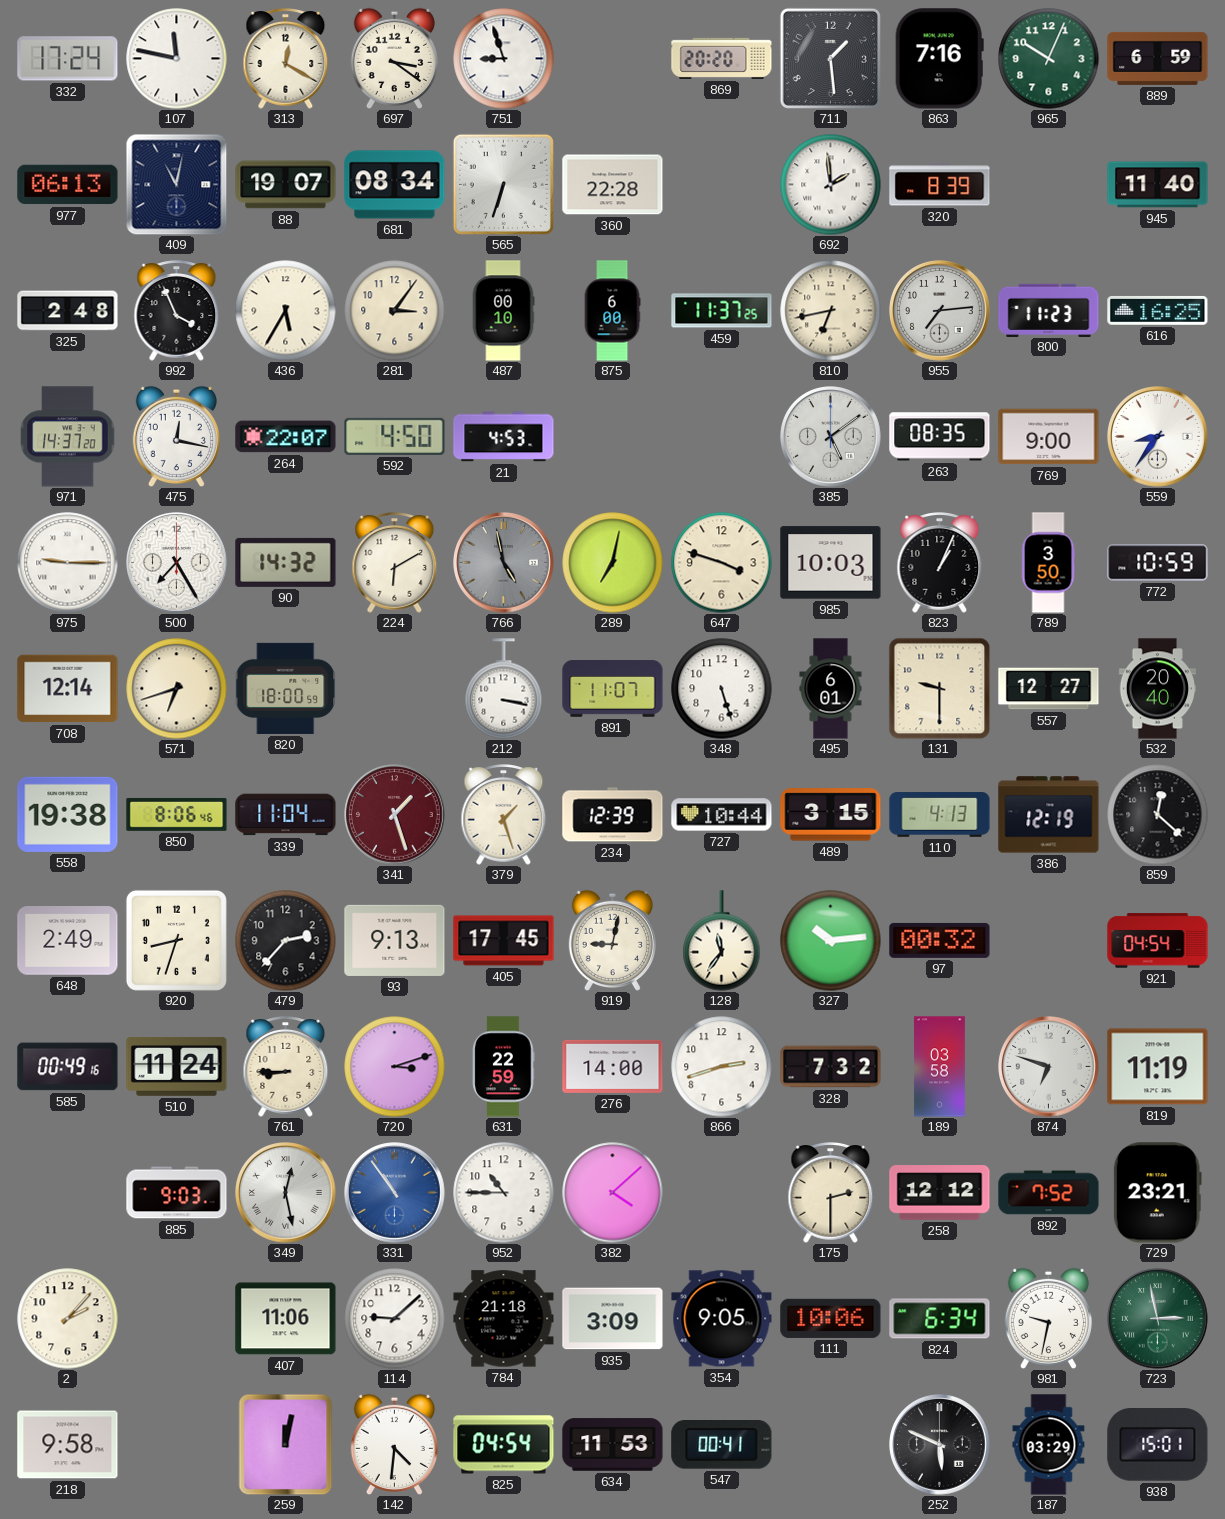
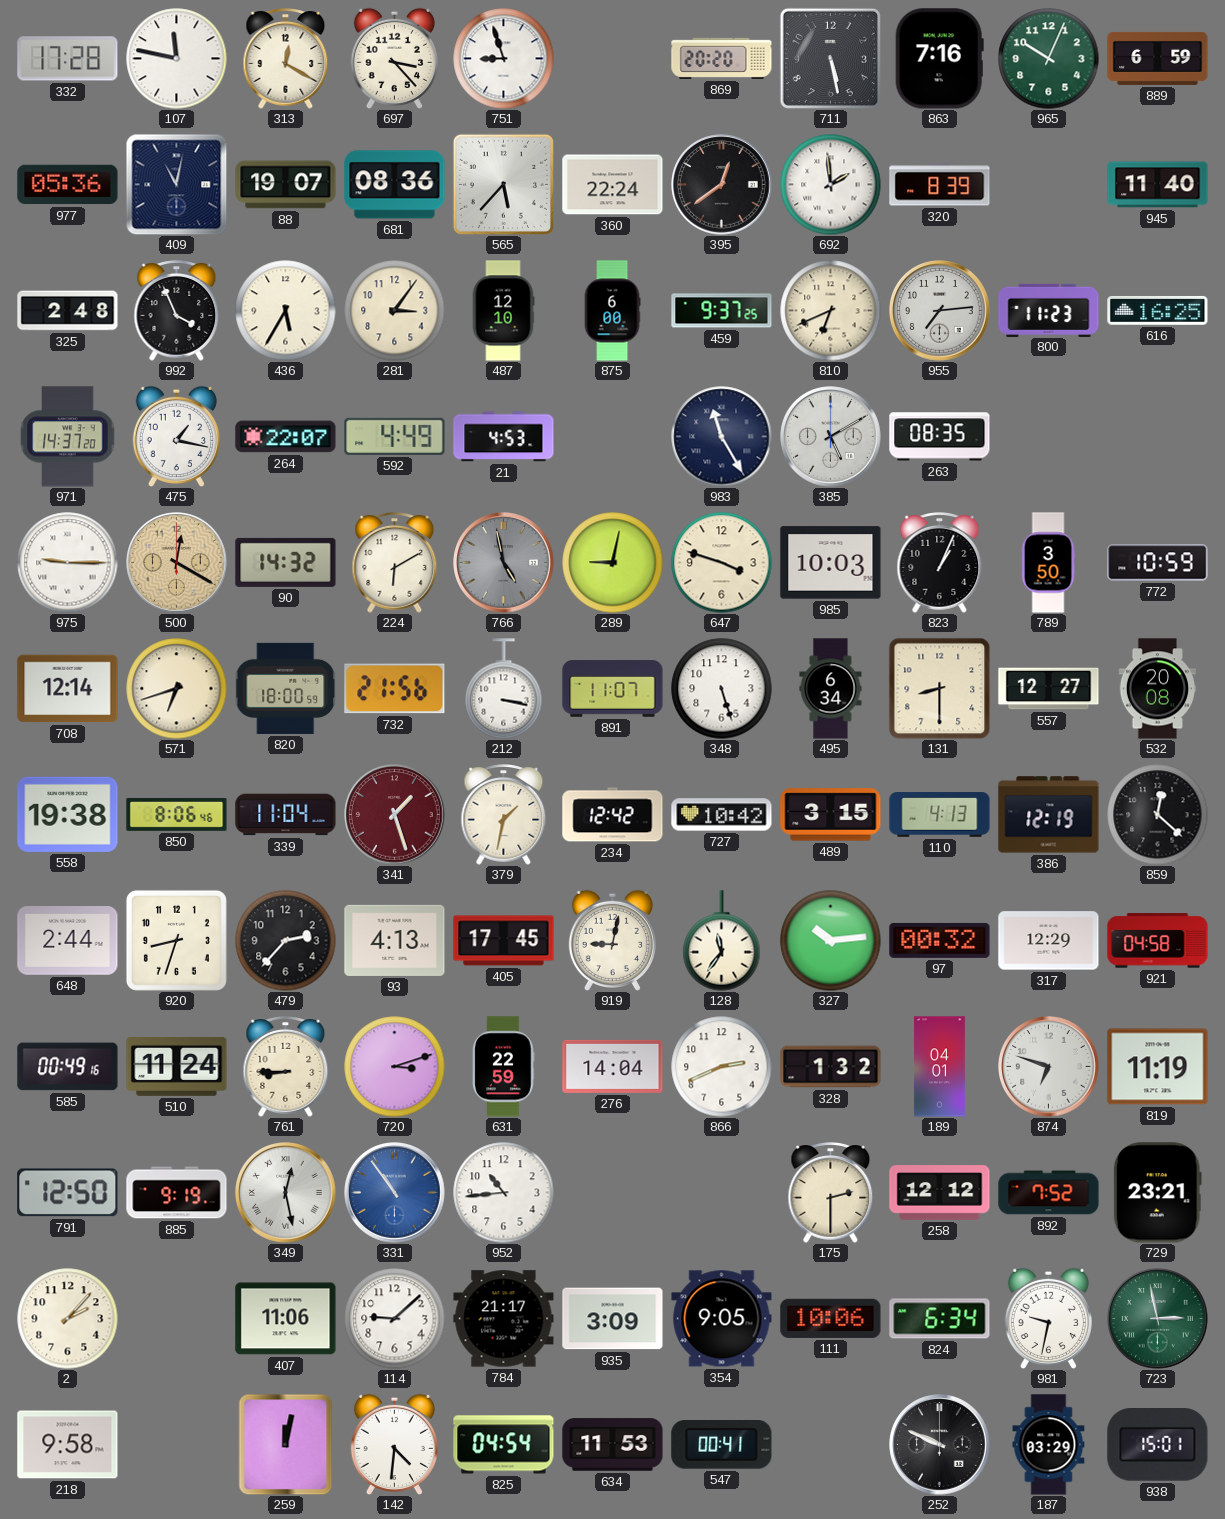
332: 17:24 -> 17:28 (68, 59)
697: 3:21 -> 3:23 (394, 58)
711: 1:29 -> 5:28 (830, 58)
977: 06:13 -> 05:36 (68, 185)
681: 08:34 -> 08:36 (395, 185)
565: 6:33 -> 5:37 (503, 184)
360: 22:28 -> 22:24 (613, 185)
395: none -> 12:39 (722, 185)
487: 00:10 -> 12:10 (503, 311)
459: 11:37 -> 9:37 (722, 311)
810: 6:43 -> 6:41 (831, 311)
475: 12:17 -> 1:17 (176, 436)
592: 4:50 -> 4:49 (395, 436)
983: none -> 11:25 (722, 437)
385: 5:09 -> 5:10 (831, 437)
769: 9:00 -> none (1049, 437)
559: 8:36 -> none (1158, 437)
500: 7:25 -> 12:20 (177, 563)
500 dial: white -> champagne (177, 563)
289: 7:02 -> 9:02 (613, 563)
732: none -> 21:56 (395, 689)
495: 6:01 -> 6:34 (831, 689)
131: 9:30 -> 8:30 (939, 688)
532: 20:40 -> 20:08 (1157, 689)
379: 1:27 -> 1:32 (504, 815)
234: 12:39 -> 12:42 (613, 815)
727: 10:44 -> 10:42 (722, 815)
648: 2:49 -> 2:44 (68, 941)
93: 9:13 -> 4:13 (395, 940)
317: none -> 12:29 (1049, 941)
921: 04:54 -> 04:58 (1158, 941)
276: 14:00 -> 14:04 (613, 1066)
866: 2:42 -> 2:41 (722, 1067)
328: 7:32 -> 1:32 (831, 1067)
189: 03:58 -> 04:01 (939, 1067)
791: none -> 12:50 (68, 1193)
885: 9:03 -> 9:19 (177, 1193)
952: 10:45 -> 10:44 (504, 1193)
382: 4:08 -> none (613, 1193)
784: 21:18 -> 21:17 (504, 1319)
252: 5:49 -> 9:49 (940, 1445)
